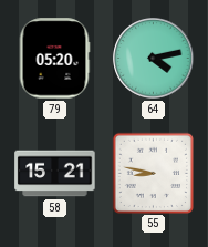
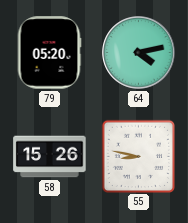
58: 15:21 -> 15:26 (50, 157)
